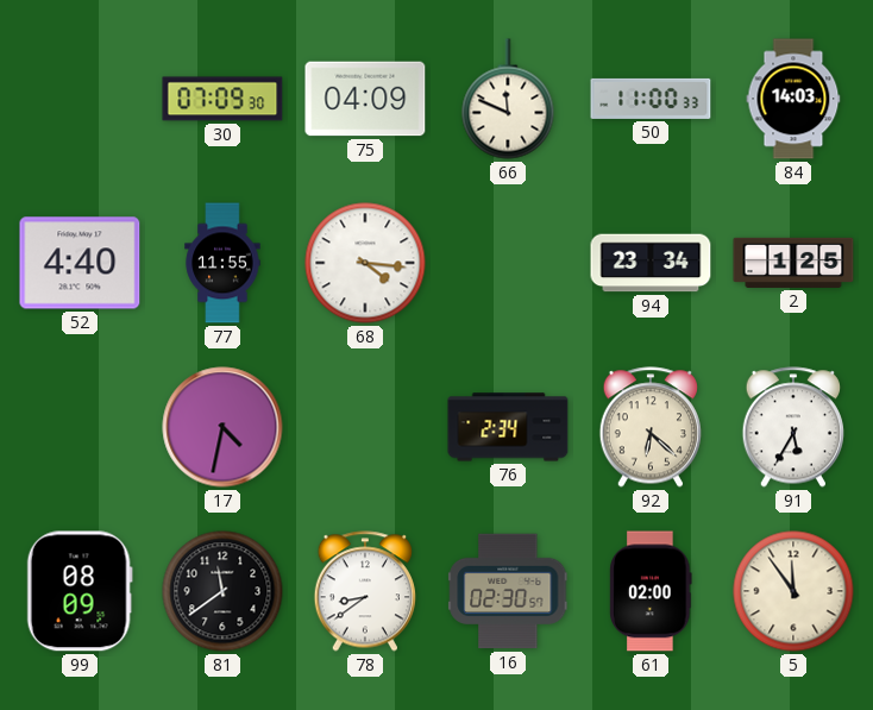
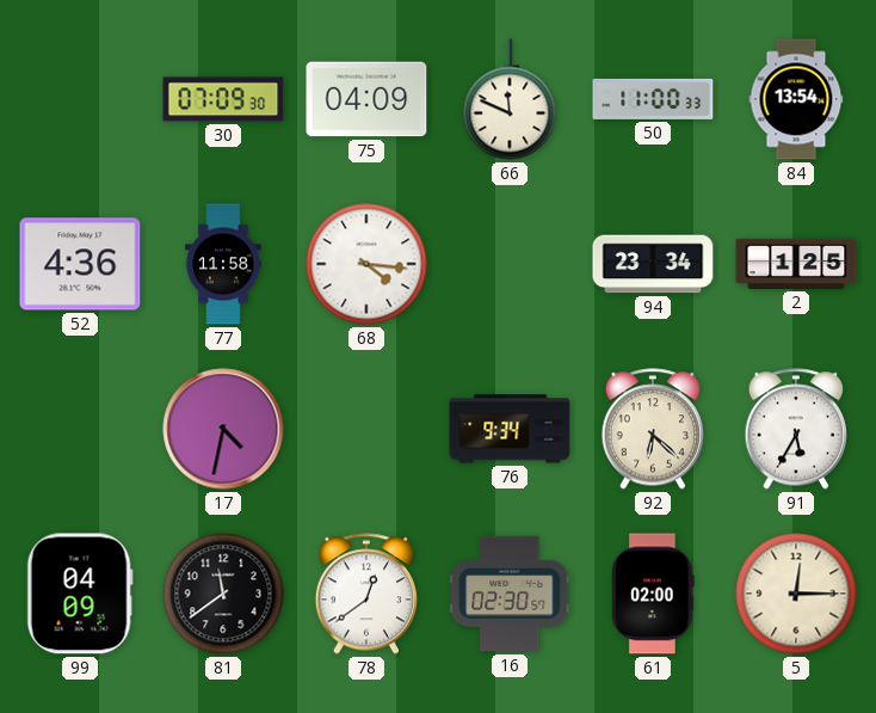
84: 14:03 -> 13:54 (796, 99)
52: 4:40 -> 4:36 (80, 264)
77: 11:55 -> 11:58 (223, 264)
76: 2:34 -> 9:34 (510, 429)
99: 08:09 -> 04:09 (80, 594)
78: 8:39 -> 12:39 (365, 594)
5: 11:54 -> 12:15 (796, 594)
